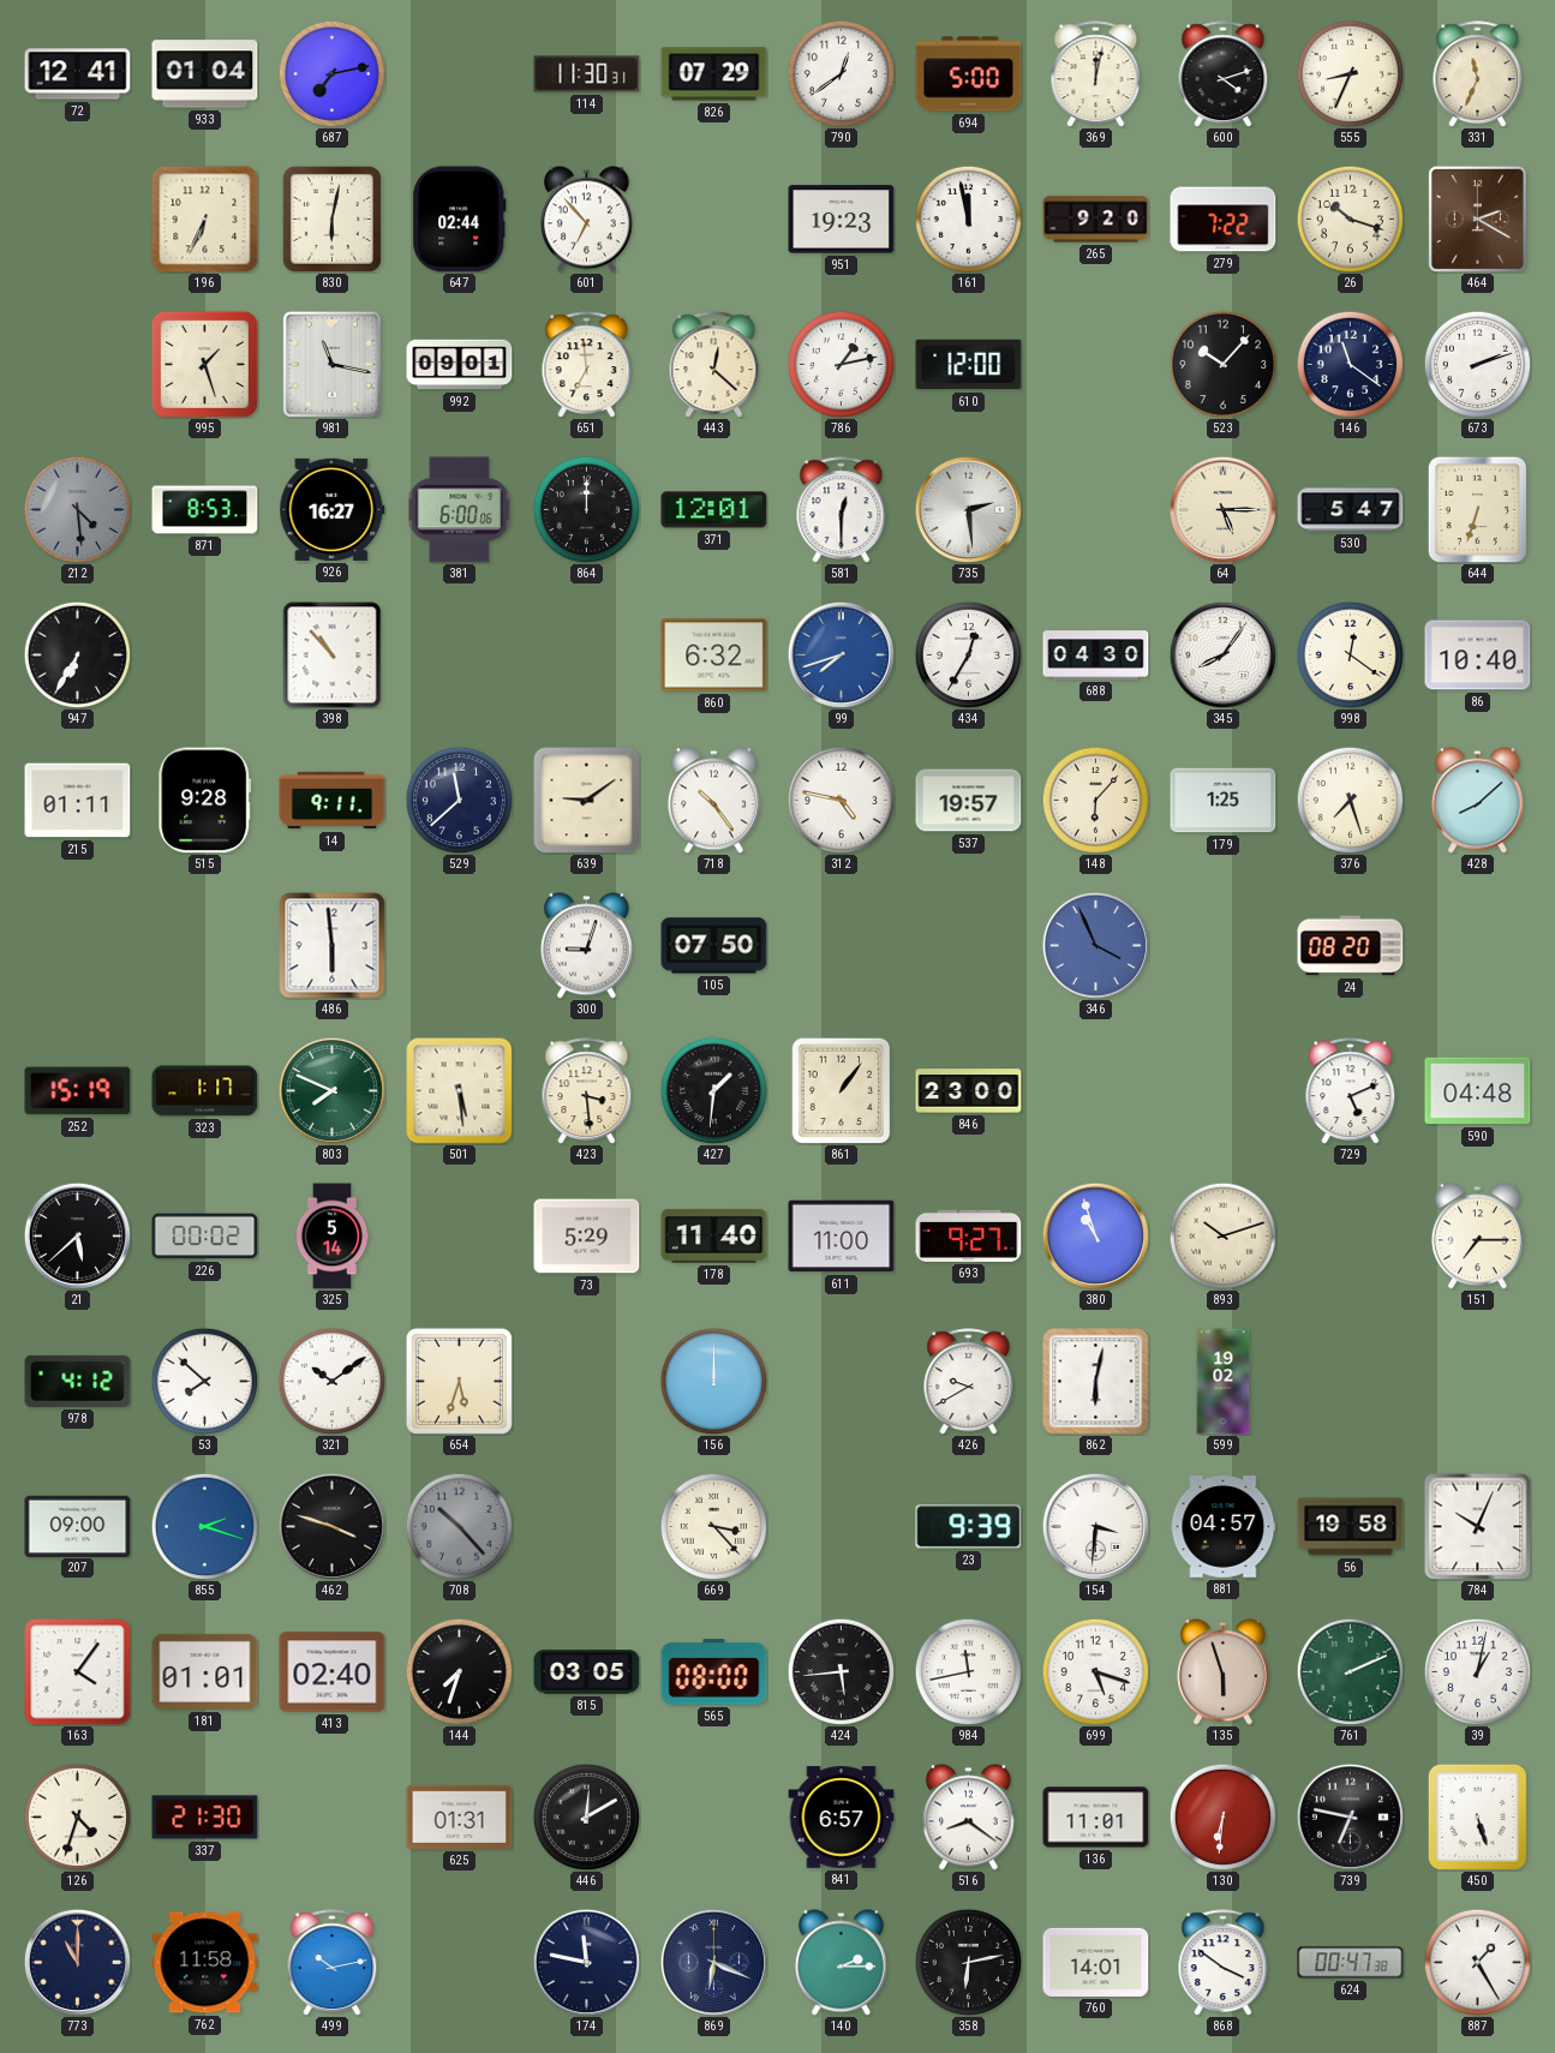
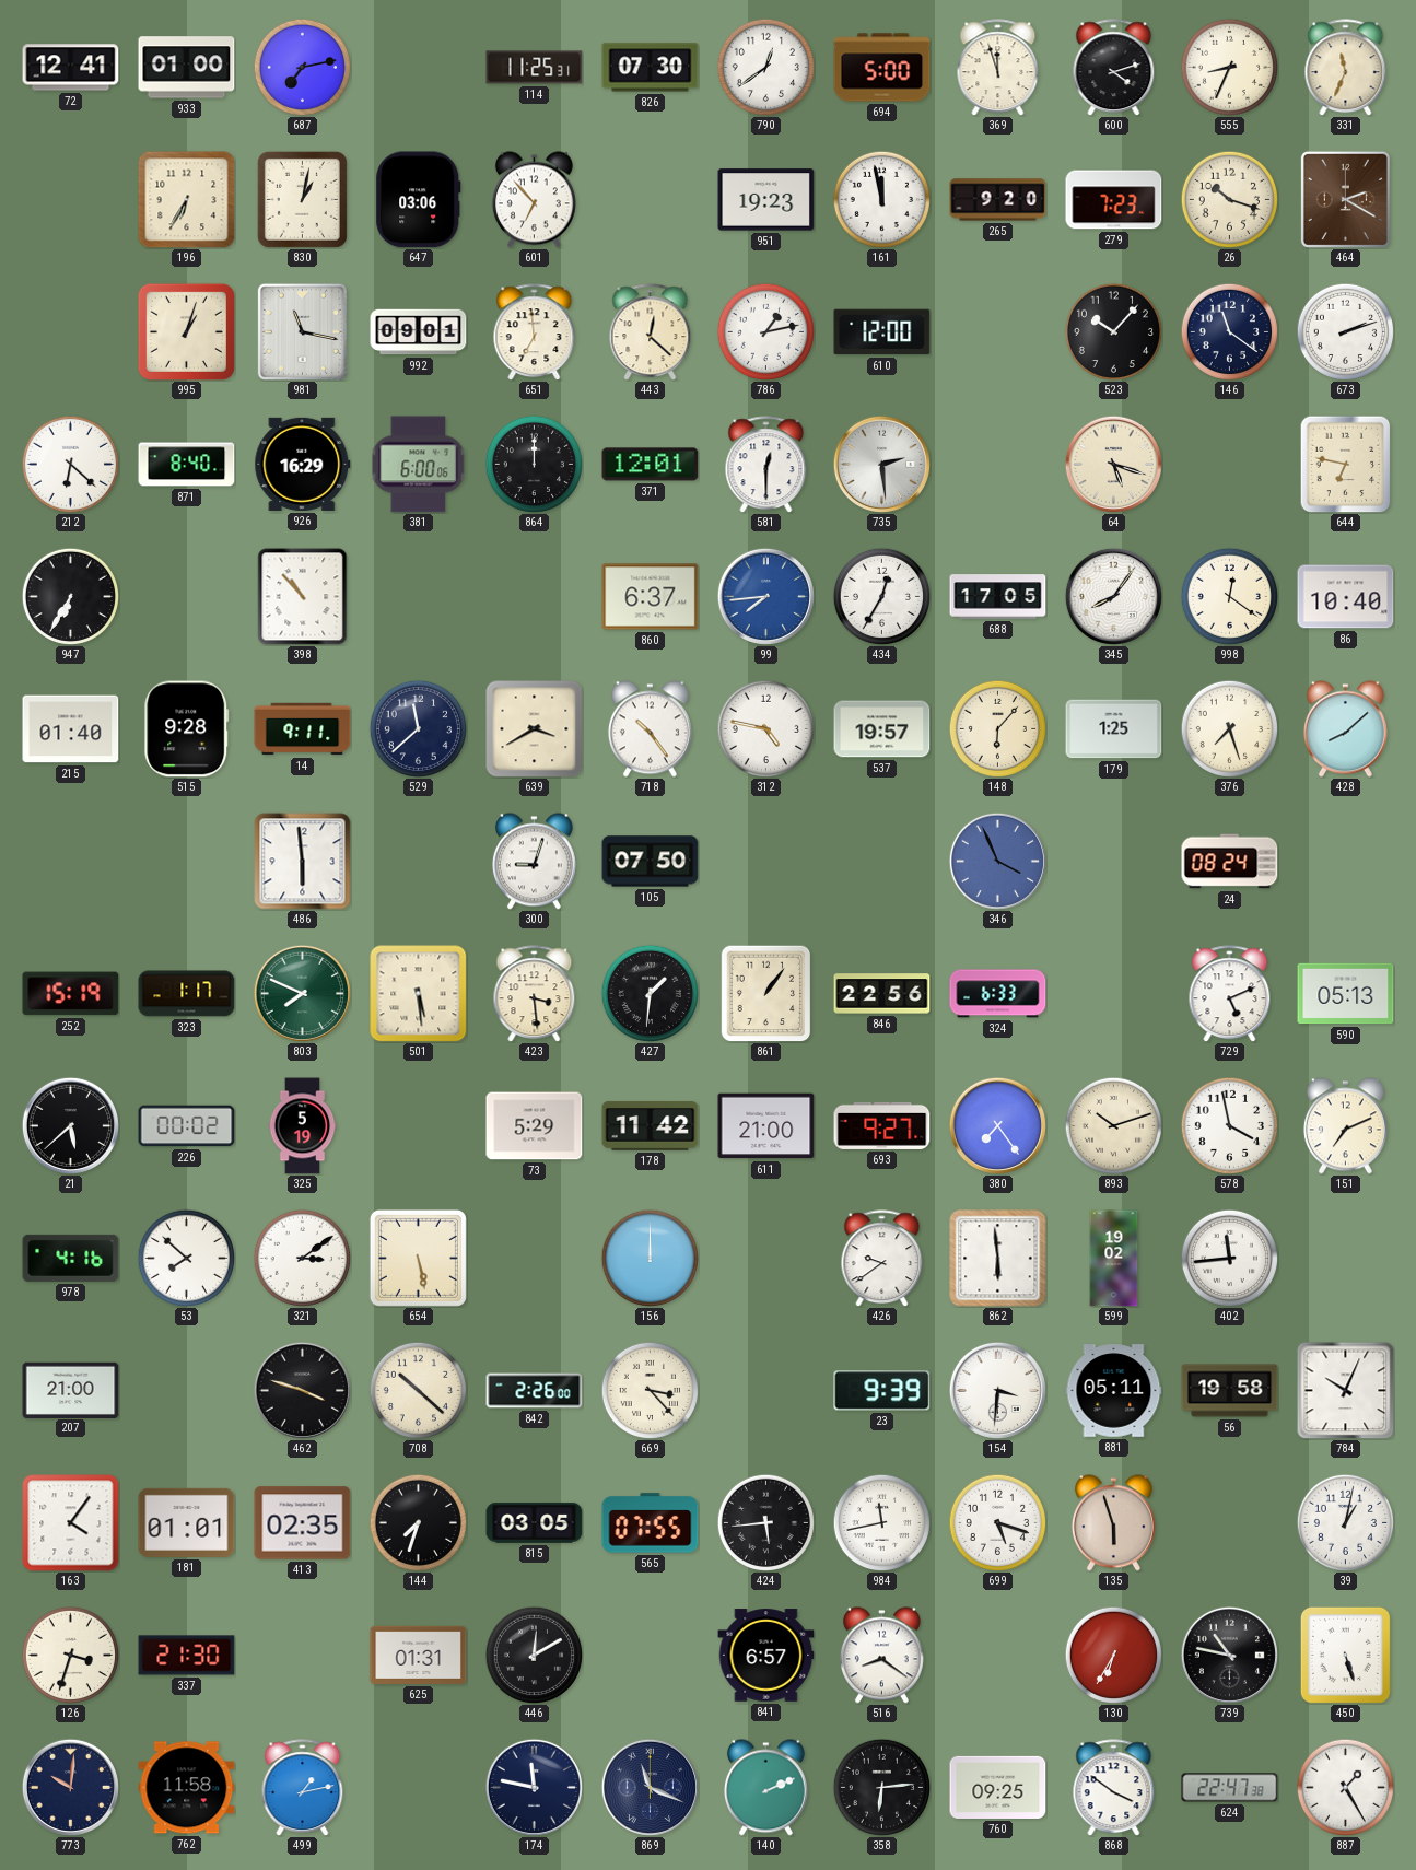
933: 01:04 -> 01:00 (187, 68)
114: 11:30 -> 11:25 (535, 68)
826: 07:29 -> 07:30 (651, 68)
369: 12:02 -> 11:57 (998, 68)
196: 6:34 -> 6:35 (187, 200)
830: 6:02 -> 1:02 (302, 199)
647: 02:44 -> 03:06 (419, 200)
279: 7:22 -> 7:23 (1114, 200)
995: 1:27 -> 1:03 (186, 331)
212: 4:29 -> 6:22 (70, 464)
212 dial: grey -> white (70, 464)
871: 8:53 -> 8:40 (187, 465)
926: 16:27 -> 16:29 (303, 464)
64: 5:15 -> 5:18 (1113, 464)
530: 5:47 -> none (1351, 510)
644: 6:33 -> 6:47 (1346, 464)
860: 6:32 -> 6:37 (651, 597)
99: 7:42 -> 7:44 (765, 596)
688: 04:30 -> 17:05 (998, 597)
215: 01:11 -> 01:40 (71, 729)
639: 9:09 -> 3:40 (535, 729)
24: 08:20 -> 08:24 (1230, 862)
846: 23:00 -> 22:56 (882, 994)
324: none -> 6:33 (998, 994)
590: 04:48 -> 05:13 (1346, 994)
325: 5:14 -> 5:19 (303, 1126)
178: 11:40 -> 11:42 (651, 1125)
611: 11:00 -> 21:00 (766, 1126)
380: 10:57 -> 7:24 (997, 1125)
578: none -> 3:58 (1229, 1125)
151: 7:15 -> 7:11 (1345, 1126)
978: 4:12 -> 4:16 (71, 1258)
321: 10:09 -> 3:09 (302, 1258)
654: 5:33 -> 5:28 (418, 1258)
426: 9:40 -> 9:39 (882, 1259)
862: 6:02 -> 5:59 (998, 1259)
402: none -> 11:44 (1229, 1258)
207: 09:00 -> 21:00 (71, 1390)
855: 2:18 -> none (204, 1526)
708: 10:23 -> 10:22 (418, 1390)
708 dial: grey -> cream (418, 1390)
842: none -> 2:26 (535, 1391)
881: 04:57 -> 05:11 (1114, 1391)
413: 02:40 -> 02:35 (303, 1523)
565: 08:00 -> 07:55 (651, 1523)
761: 2:11 -> none (1350, 1671)
126: 4:33 -> 3:33 (70, 1655)
136: 11:01 -> none (1096, 1818)
130: 6:31 -> 6:35 (1113, 1655)
739: 6:47 -> 10:47 (1229, 1655)
773: 11:00 -> 10:01 (70, 1787)
499: 10:13 -> 1:13 (303, 1788)
869: 6:19 -> 11:19 (650, 1787)
140: 2:15 -> 2:11 (765, 1788)
358: 6:13 -> 6:14 (881, 1787)
760: 14:01 -> 09:25 (998, 1787)
624: 00:47 -> 22:47 (1230, 1788)
